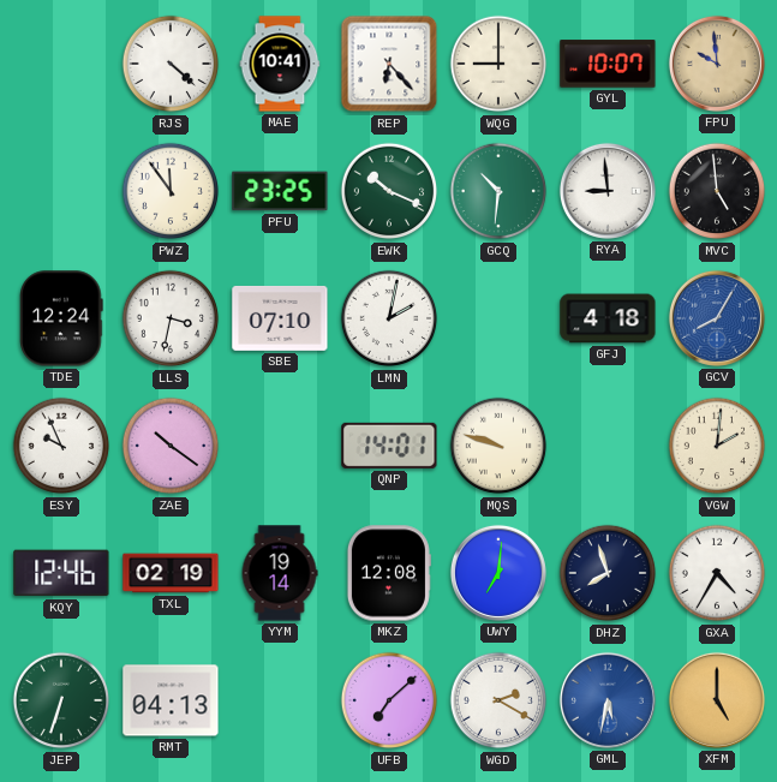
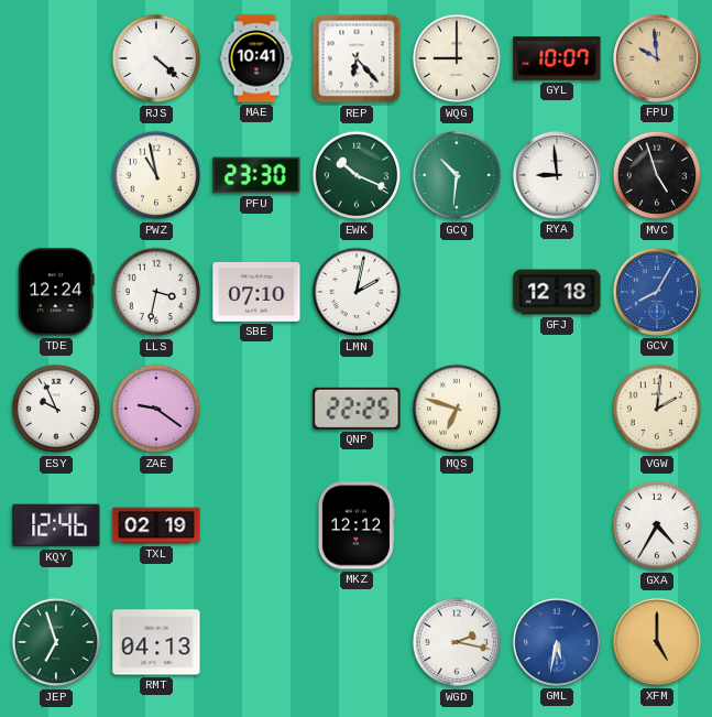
PWZ: 11:54 -> 10:58 (156, 175)
PFU: 23:25 -> 23:30 (256, 175)
MVC: 4:59 -> 4:57 (657, 175)
GFJ: 4:18 -> 12:18 (557, 292)
ZAE: 10:21 -> 9:21 (156, 409)
QNP: 14:01 -> 22:25 (357, 409)
MQS: 9:48 -> 6:48 (457, 409)
YYM: 19:14 -> none (280, 573)
MKZ: 12:08 -> 12:12 (355, 525)
UWY: 7:01 -> none (498, 573)
DHZ: 7:57 -> none (608, 573)
JEP: 6:33 -> 6:57 (56, 642)
UFB: 7:08 -> none (389, 700)
WGD: 2:20 -> 2:17 (457, 642)
